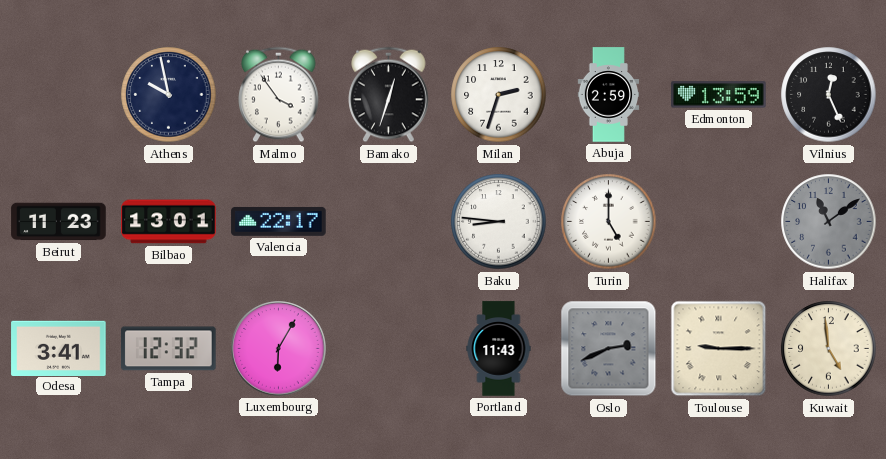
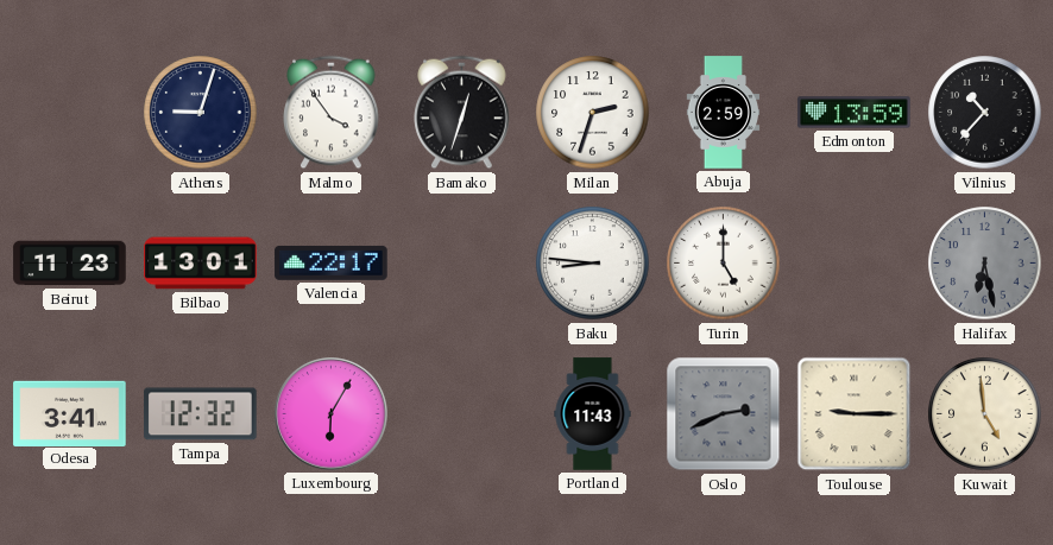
Athens: 9:58 -> 9:03 (201, 113)
Vilnius: 12:26 -> 10:37 (985, 113)
Halifax: 11:09 -> 6:28 (985, 264)
